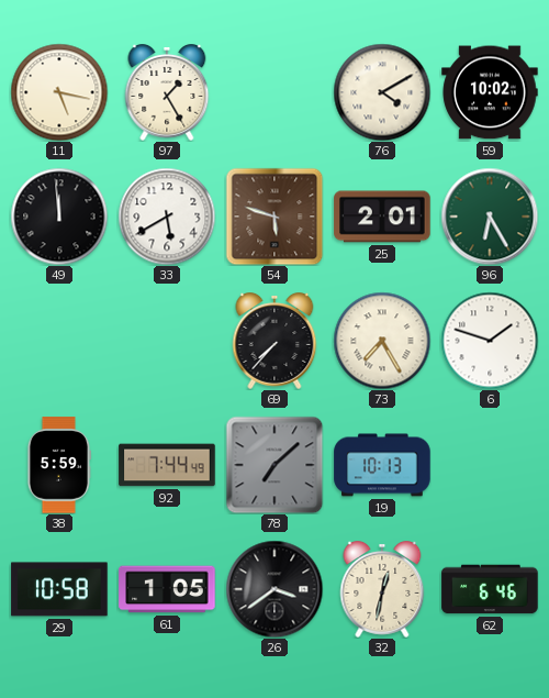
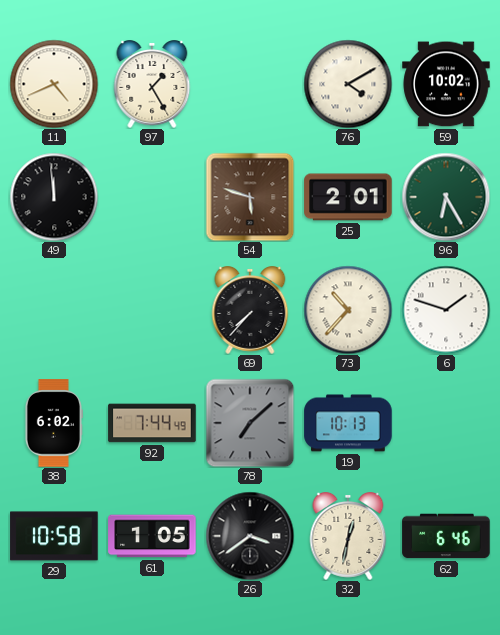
11: 5:17 -> 4:41 (54, 84)
33: 5:40 -> none (167, 217)
73: 7:25 -> 10:37 (348, 310)
38: 5:59 -> 6:02 (53, 423)
